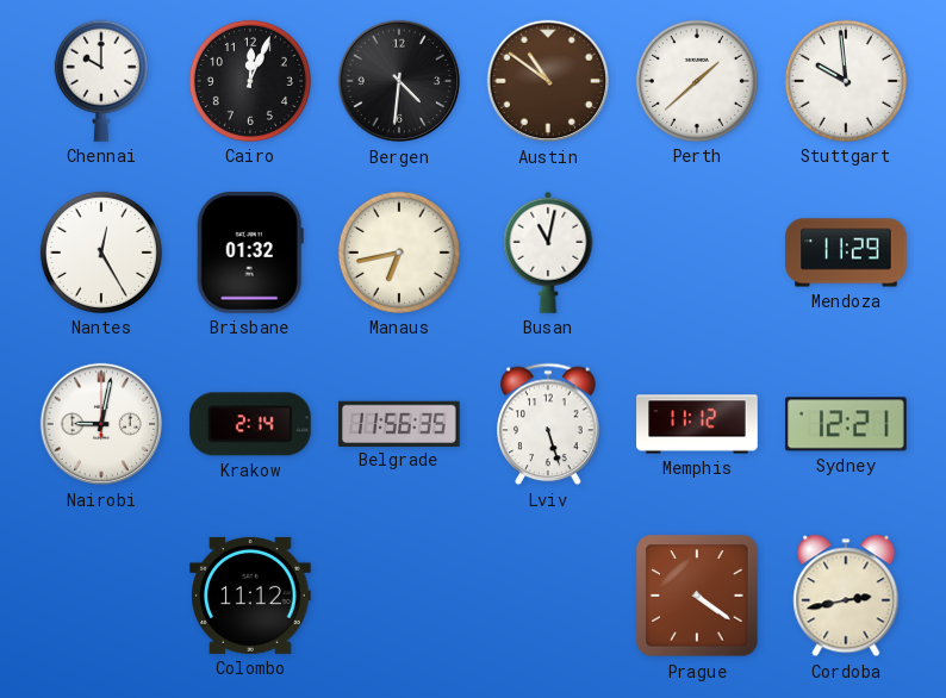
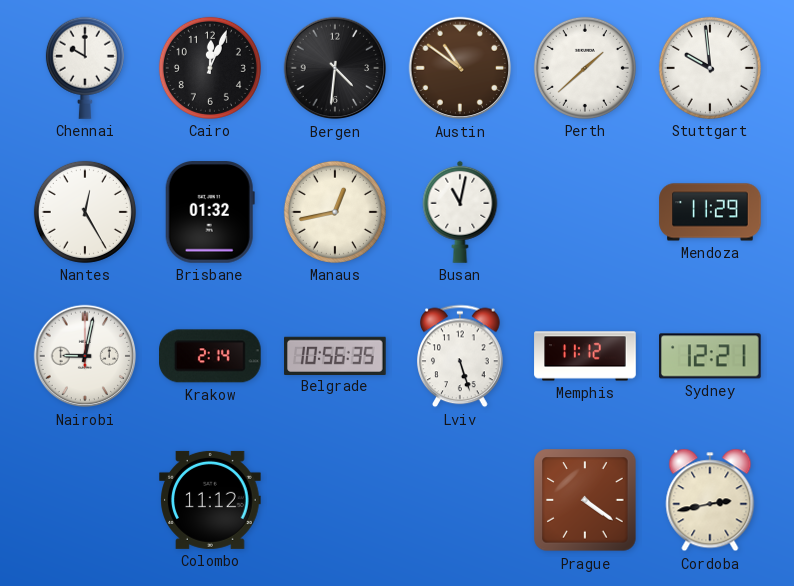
Manaus: 6:43 -> 12:43 (335, 212)
Belgrade: 11:56 -> 10:56 (335, 355)
